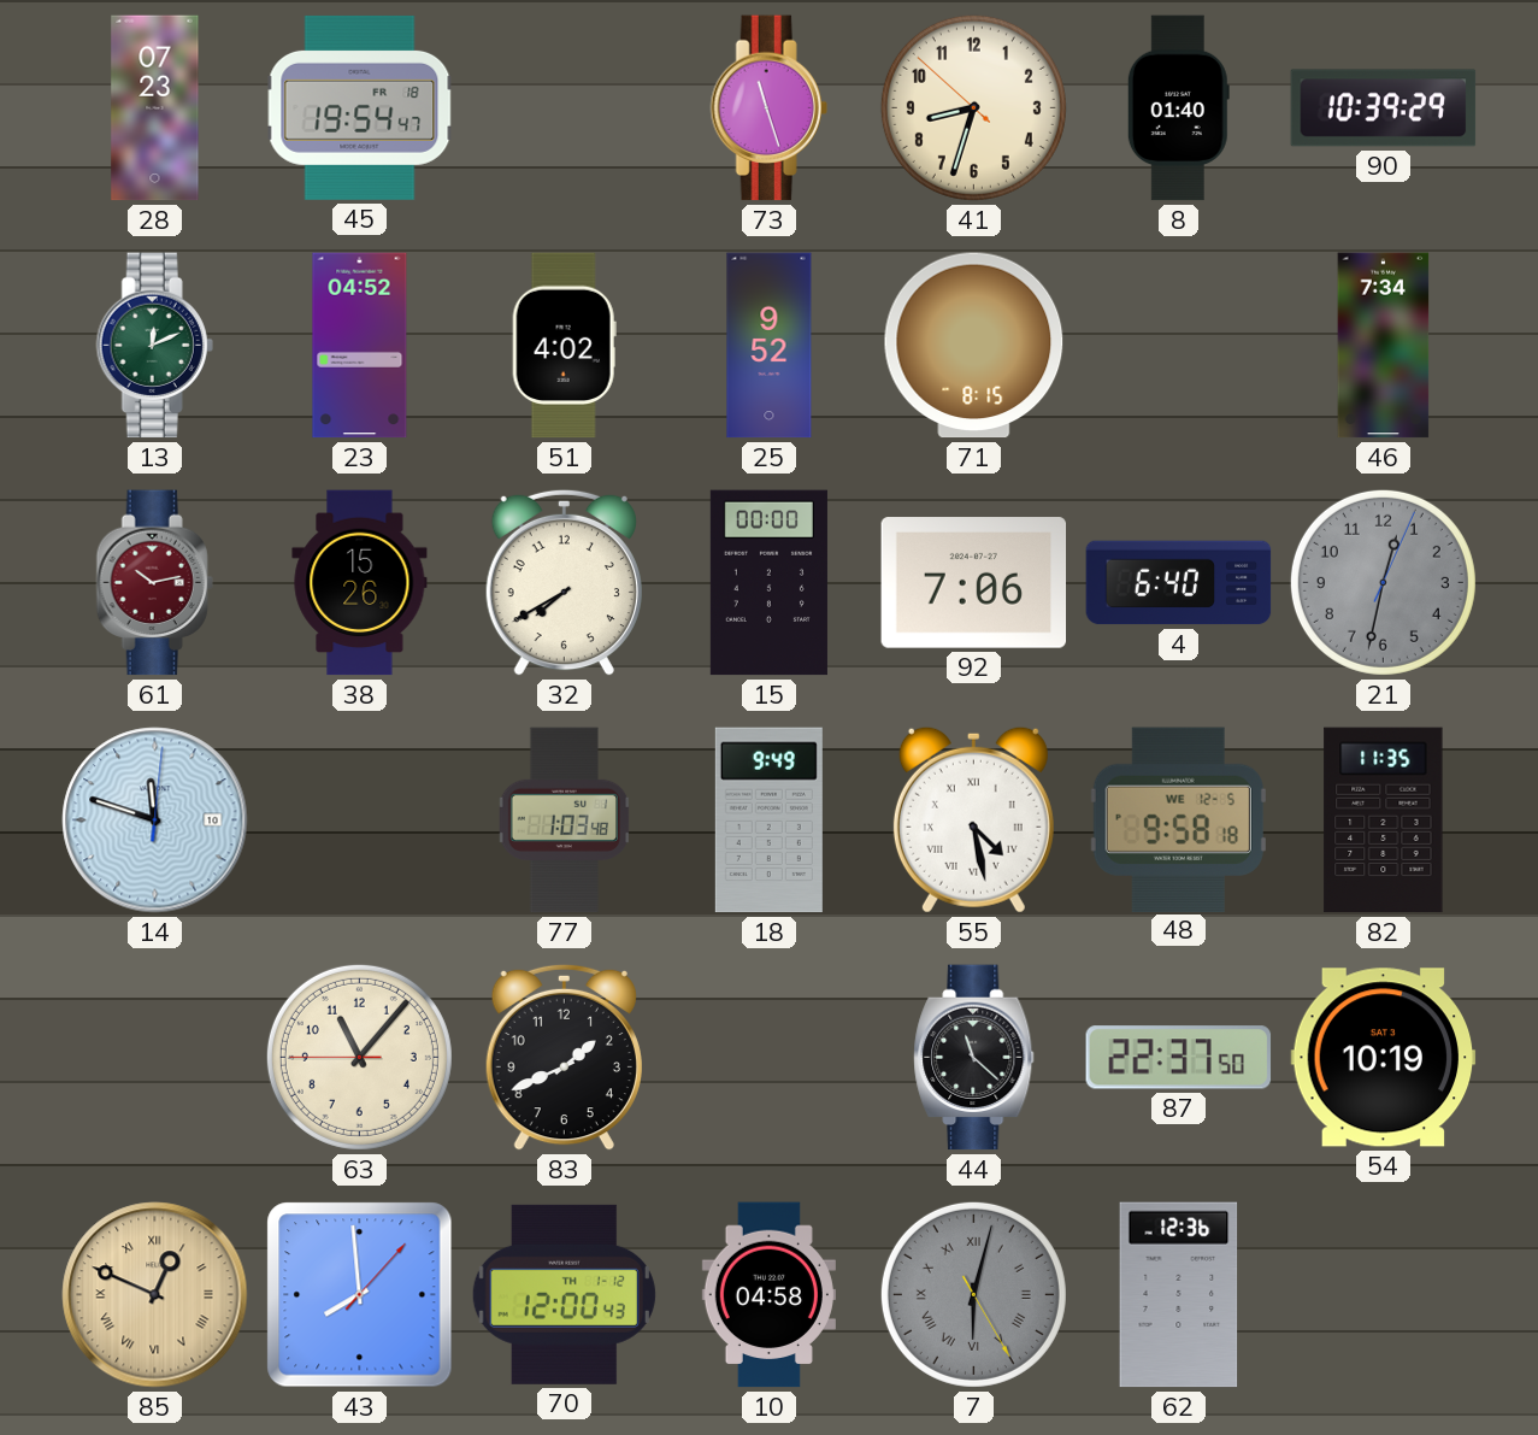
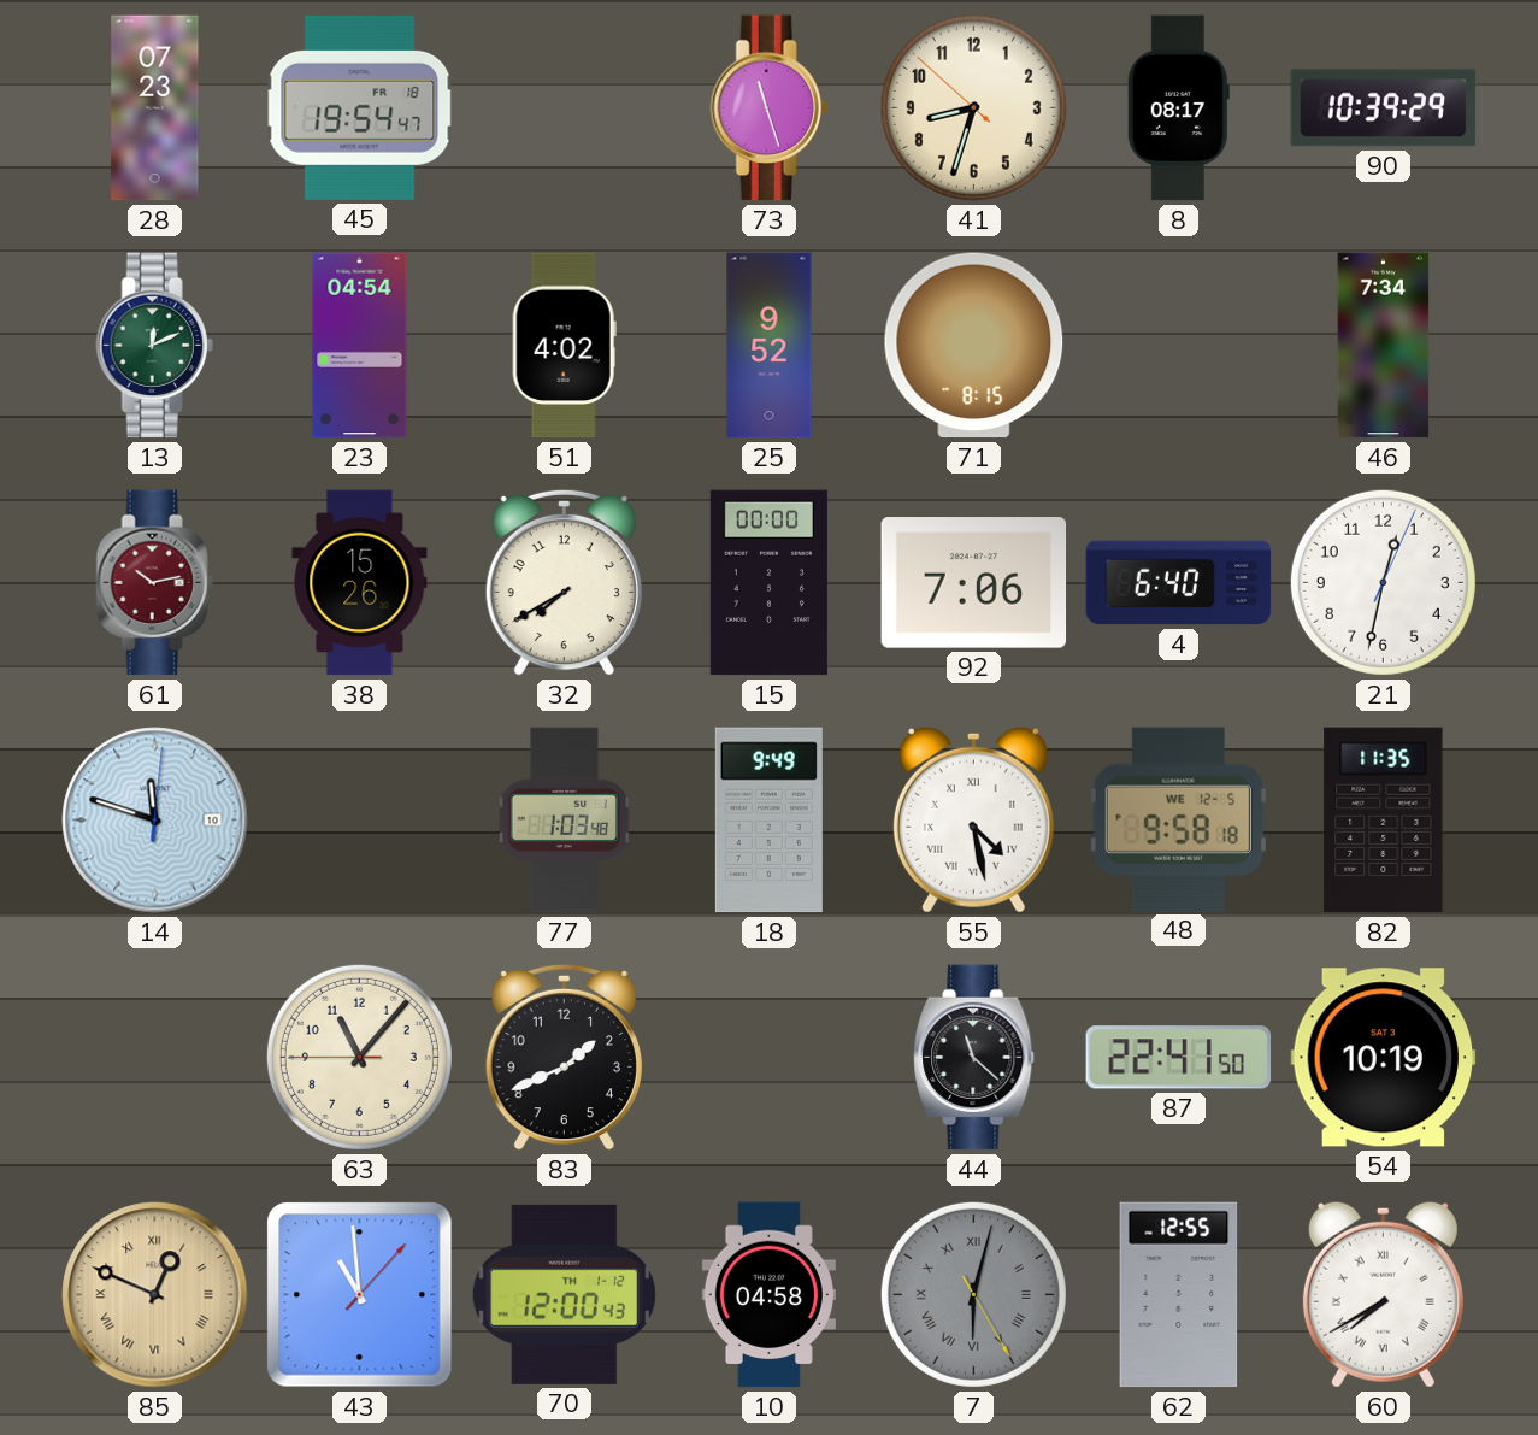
8: 01:40 -> 08:17 (1178, 108)
23: 04:52 -> 04:54 (360, 346)
21 dial: grey -> white (1383, 582)
87: 22:37 -> 22:41 (1179, 1058)
43: 7:59 -> 10:59 (360, 1295)
62: 12:36 -> 12:55 (1179, 1295)
60: none -> 7:40 (1383, 1294)
